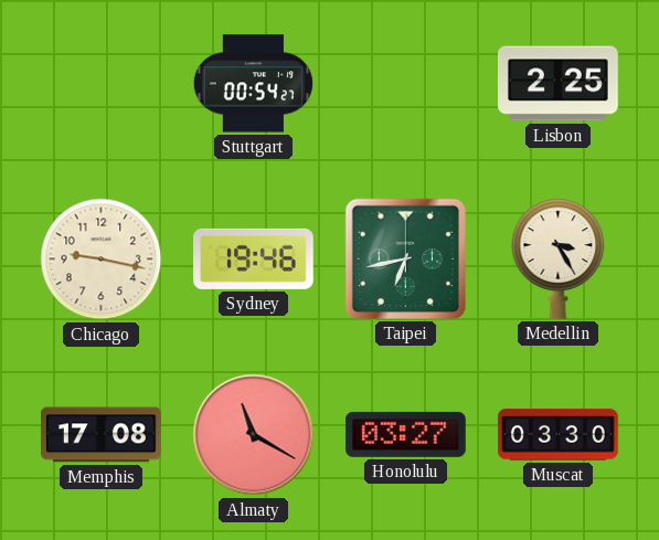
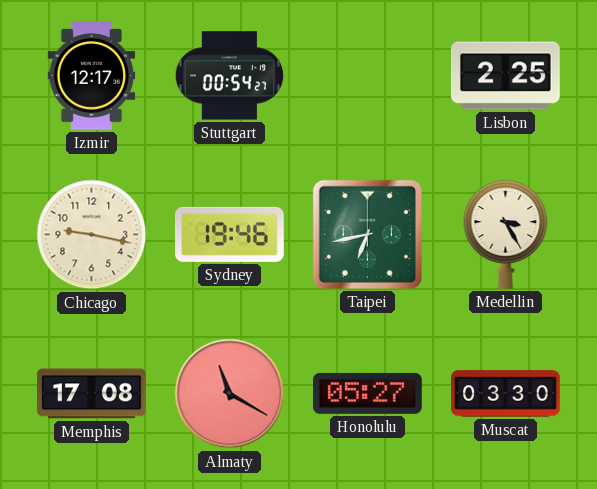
Izmir: none -> 12:17 (92, 76)
Honolulu: 03:27 -> 05:27 (368, 393)
